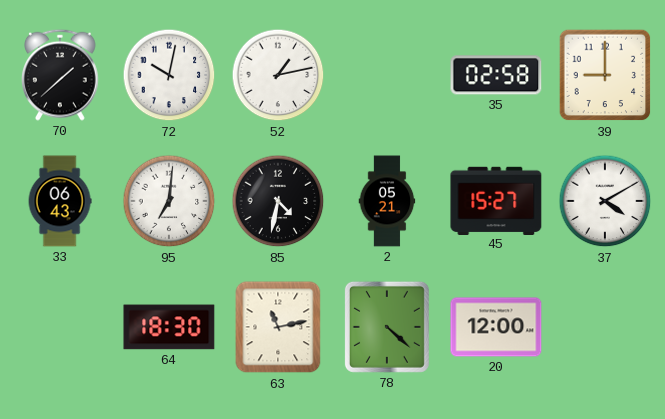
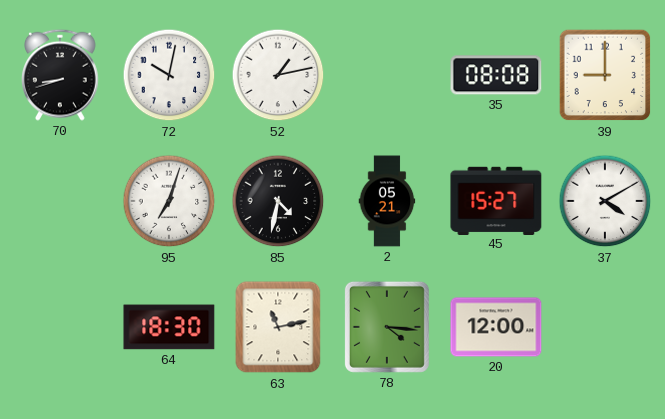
70: 1:38 -> 8:42 (61, 75)
35: 02:58 -> 08:08 (496, 75)
33: 06:43 -> none (60, 201)
95: 7:01 -> 7:03 (169, 201)
78: 4:22 -> 4:16 (387, 327)
